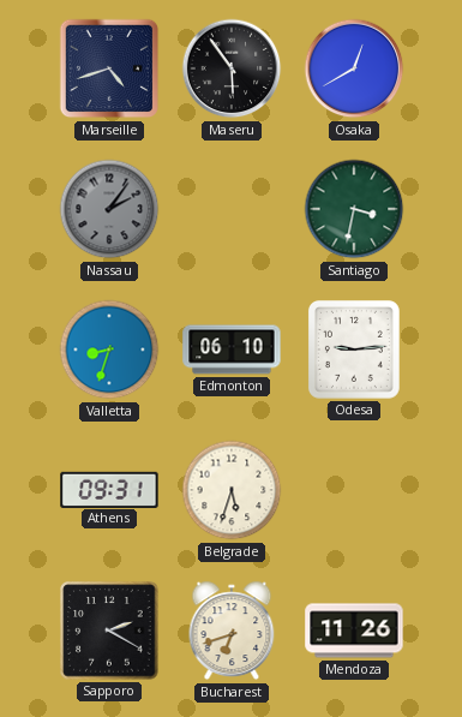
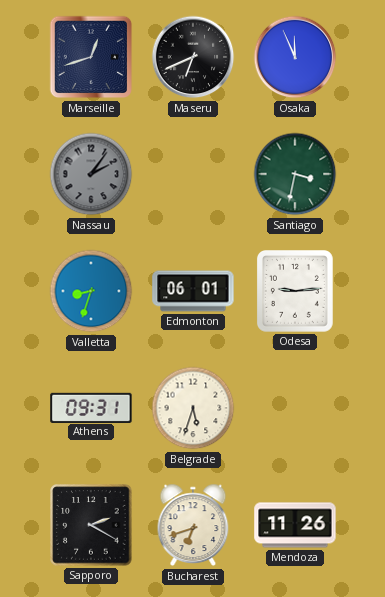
Marseille: 4:42 -> 12:42 (91, 57)
Maseru: 5:54 -> 6:41 (193, 57)
Osaka: 12:40 -> 11:56 (295, 57)
Edmonton: 06:10 -> 06:01 (193, 291)
